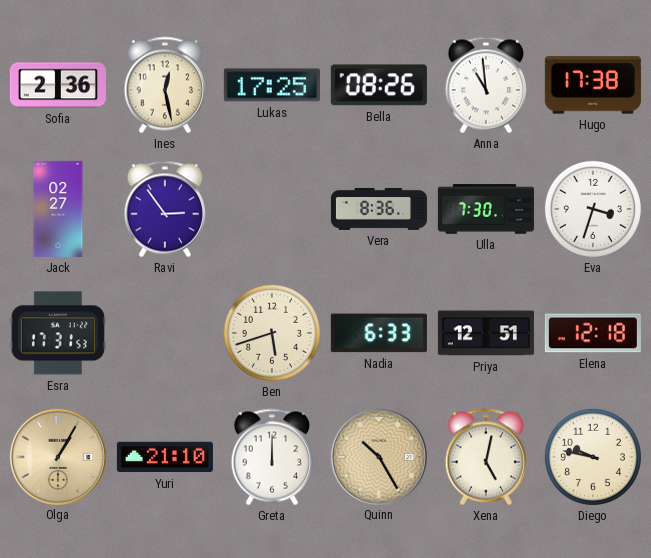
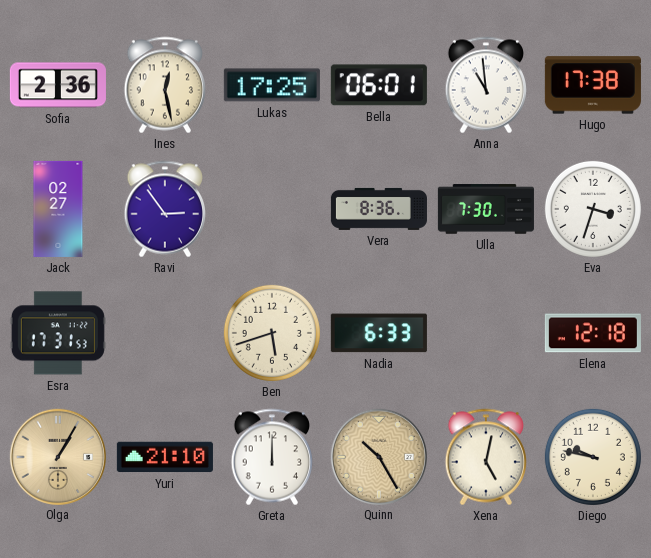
Bella: 08:26 -> 06:01 (379, 85)
Priya: 12:51 -> none (486, 333)
